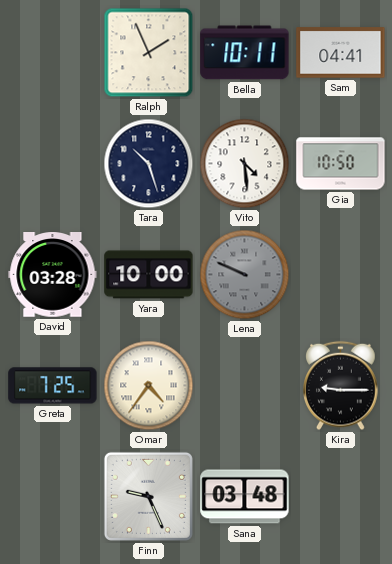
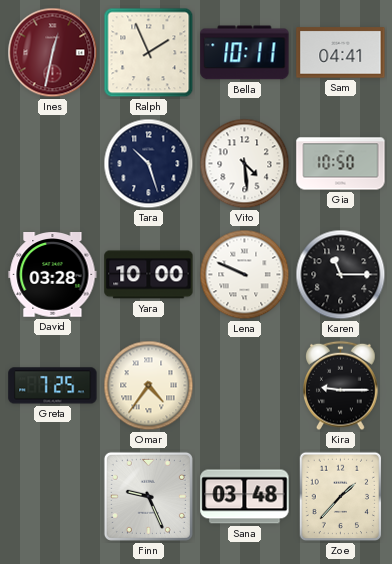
Ines: none -> 12:32 (53, 53)
Lena dial: grey -> white (245, 275)
Karen: none -> 11:15 (341, 275)
Zoe: none -> 1:37 (341, 497)
